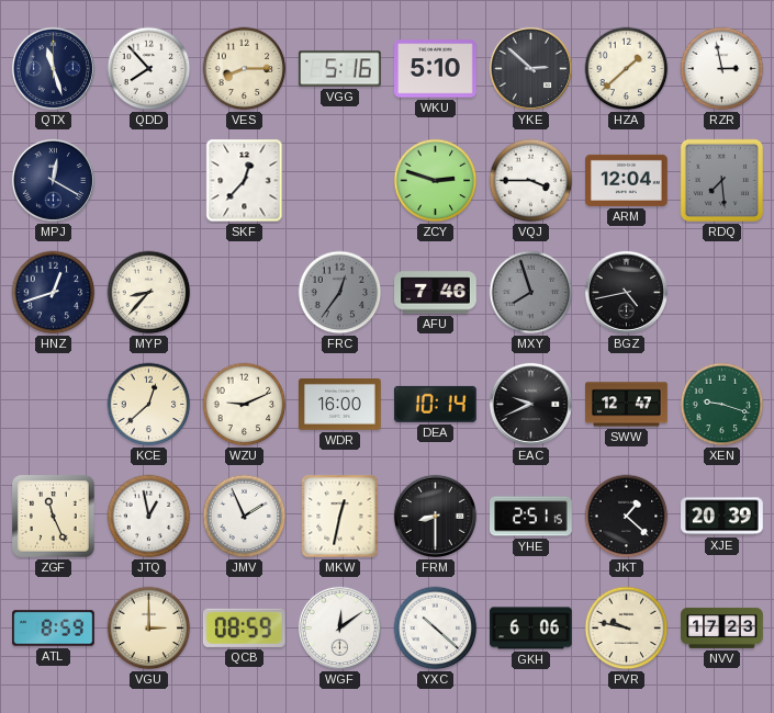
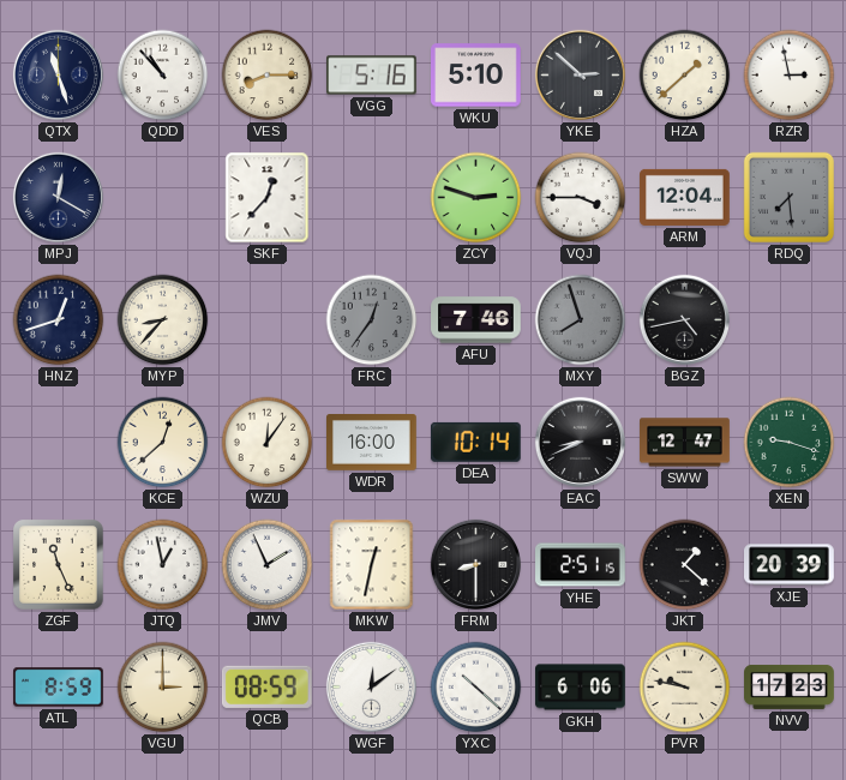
QDD: 7:53 -> 10:53 (163, 76)
WZU: 9:11 -> 12:06 (268, 443)
EAC: 9:41 -> 8:41 (580, 442)
